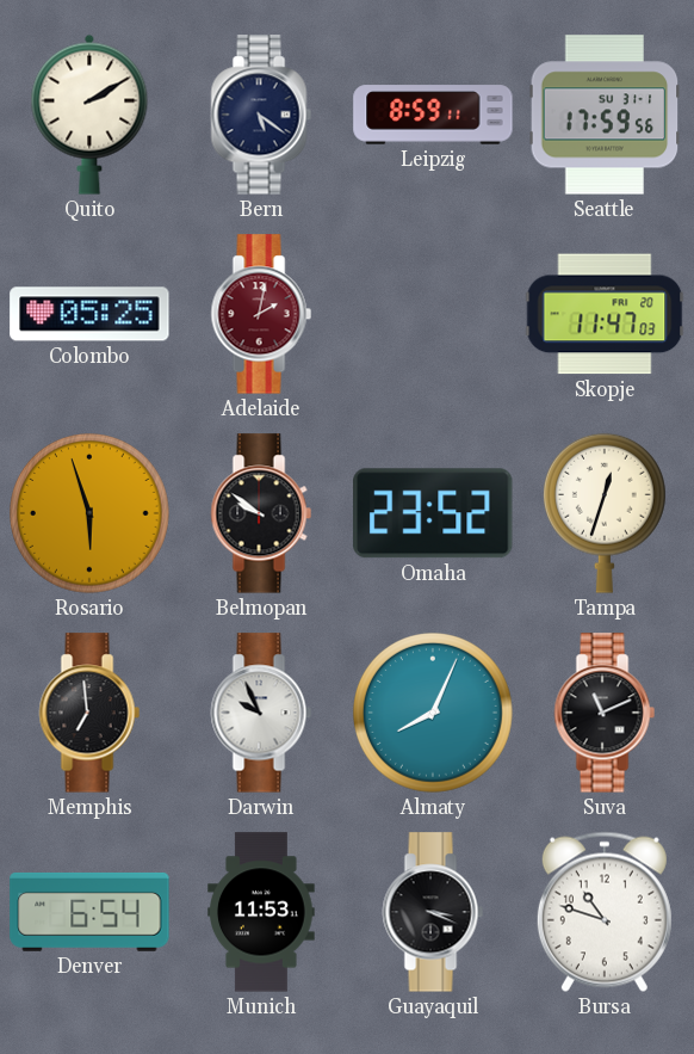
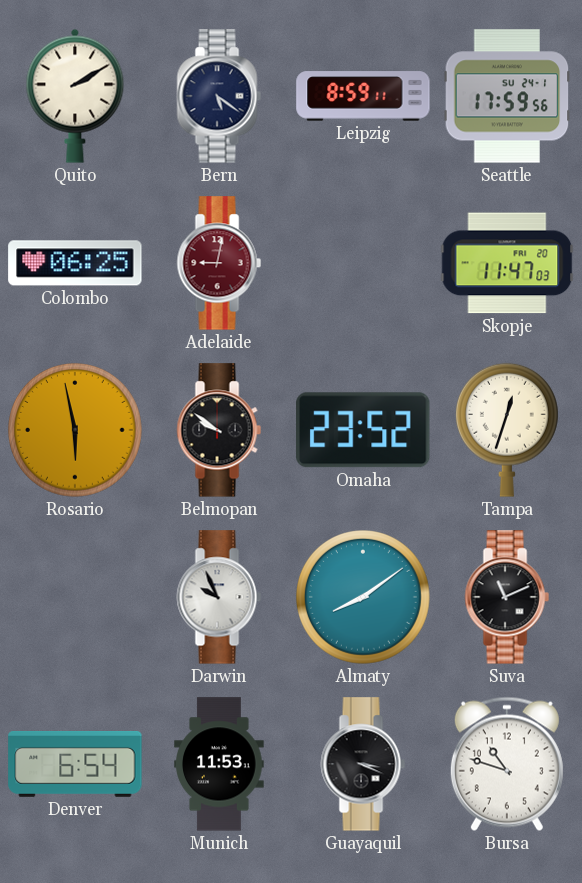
Seattle date: SU 31-1 -> SU 24-1 (507, 96)
Colombo: 05:25 -> 06:25 (75, 263)
Adelaide: 2:02 -> 9:02 (219, 263)
Rosario: 5:57 -> 5:58 (76, 431)
Memphis: 6:59 -> none (89, 713)
Almaty: 8:04 -> 8:09 (364, 598)
